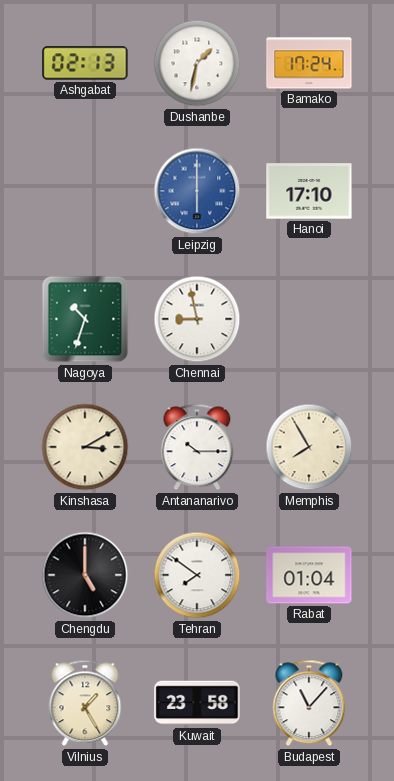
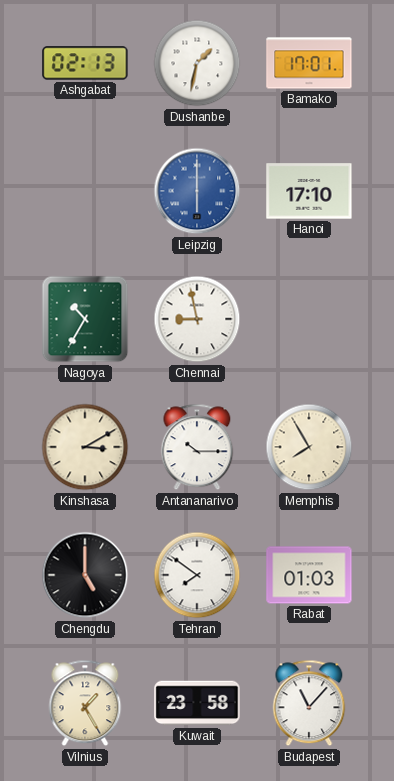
Bamako: 17:24 -> 17:01 (309, 63)
Nagoya: 10:33 -> 10:35 (85, 319)
Rabat: 01:04 -> 01:03 (309, 575)
